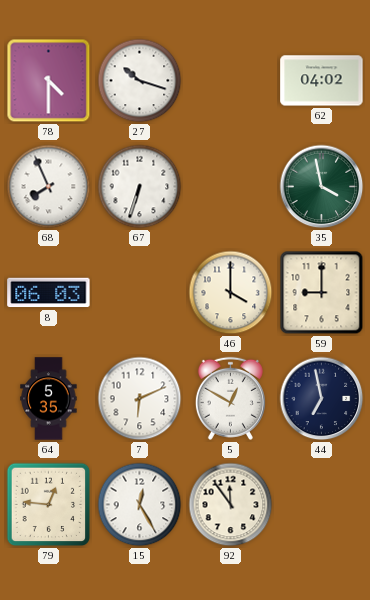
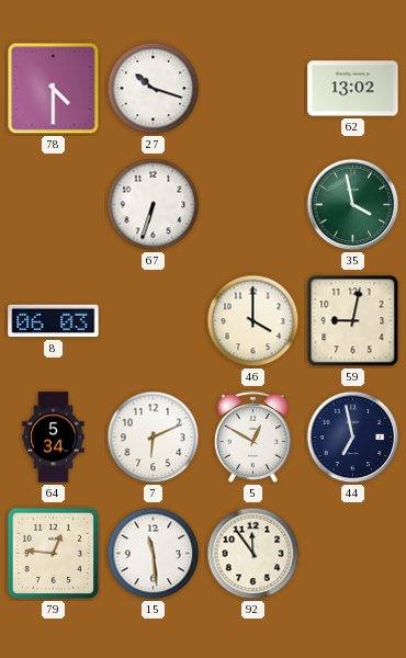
62: 04:02 -> 13:02 (353, 89)
68: 7:56 -> none (49, 187)
59: 9:00 -> 9:02 (353, 321)
64: 5:35 -> 5:34 (54, 438)
15: 12:25 -> 11:29 (154, 554)
